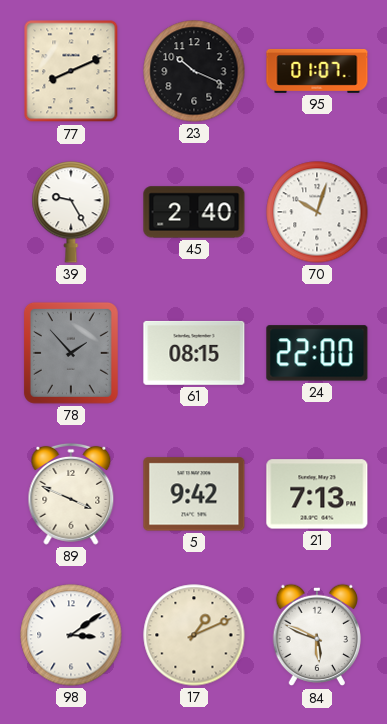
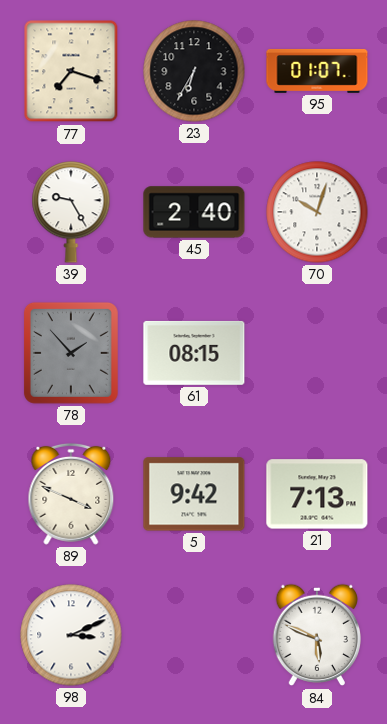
77: 8:11 -> 7:18 (71, 71)
23: 10:19 -> 6:35 (194, 71)
24: 22:00 -> none (317, 353)
98: 3:09 -> 3:11 (71, 635)
17: 1:11 -> none (194, 635)
